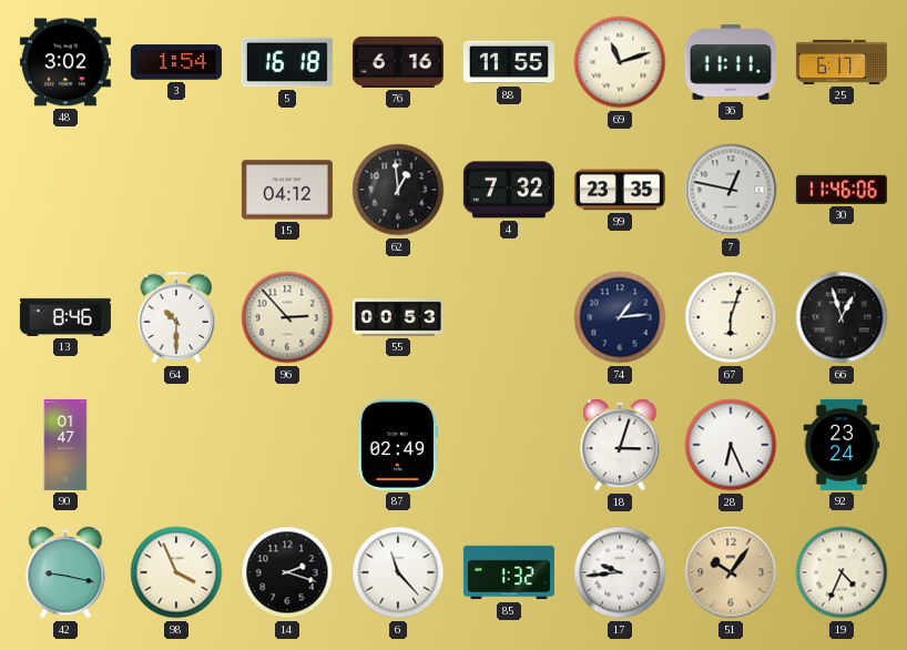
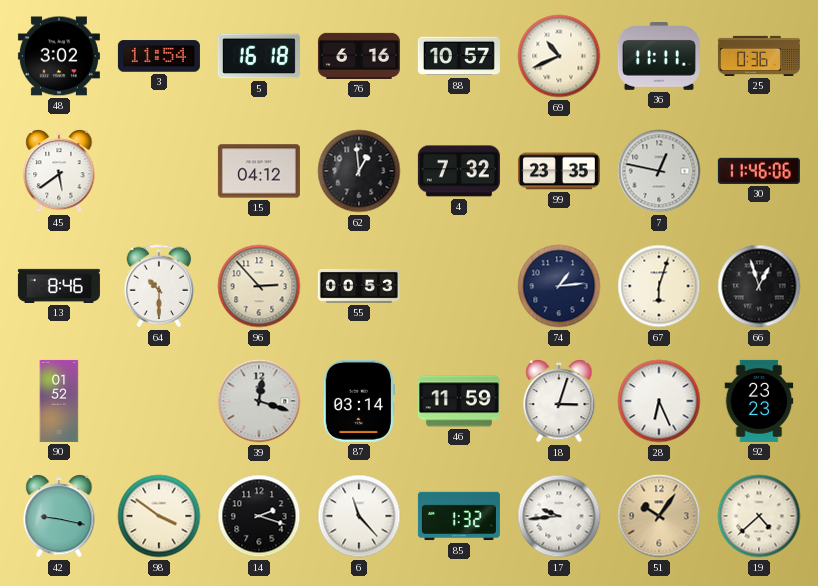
3: 1:54 -> 11:54 (159, 56)
88: 11:55 -> 10:57 (459, 56)
69: 11:12 -> 10:41 (559, 56)
25: 6:17 -> 0:36 (759, 56)
45: none -> 5:39 (59, 172)
90: 01:47 -> 01:52 (59, 401)
39: none -> 12:18 (259, 401)
87: 02:49 -> 03:14 (359, 401)
46: none -> 11:59 (459, 401)
92: 23:24 -> 23:23 (759, 401)
98: 3:56 -> 3:51 (159, 516)
19: 4:34 -> 4:38 (759, 516)
